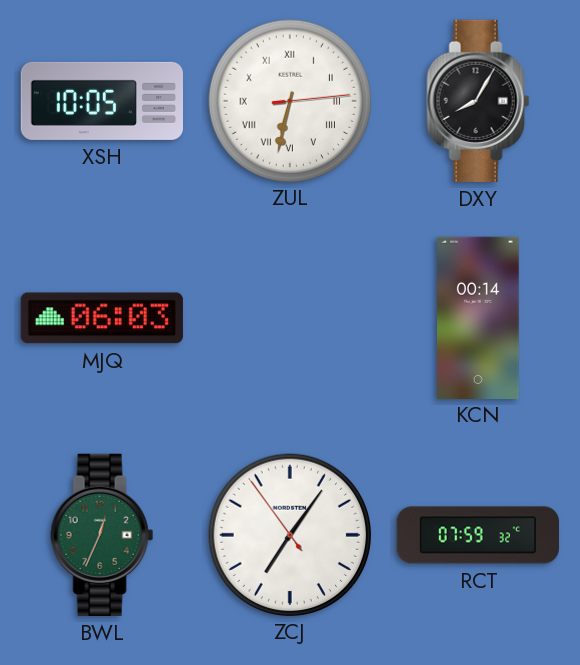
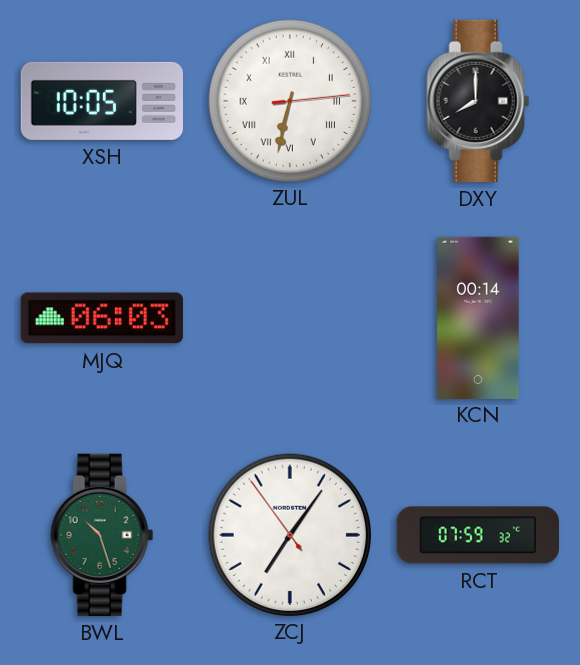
DXY: 8:05 -> 8:00 (478, 101)
BWL: 12:34 -> 10:27 (102, 535)
